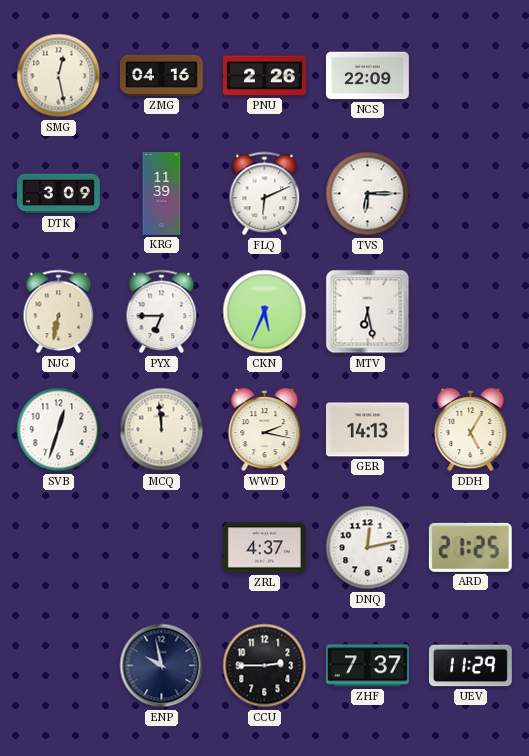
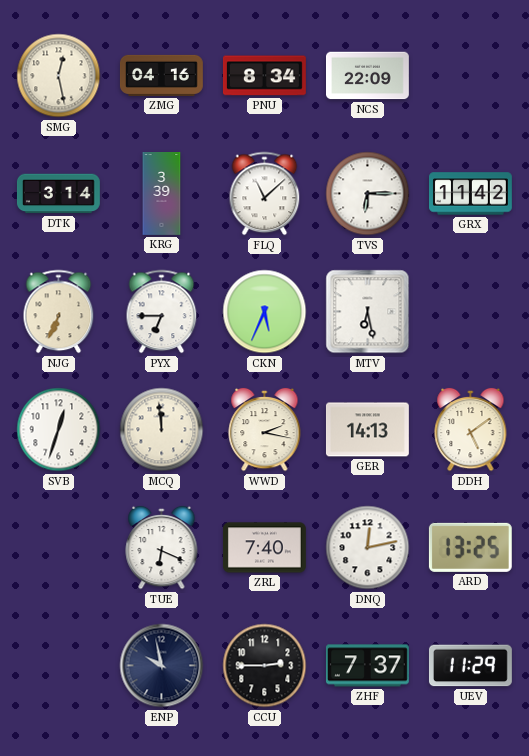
PNU: 2:26 -> 8:34 (264, 76)
DTK: 3:09 -> 3:14 (58, 194)
KRG: 11:39 -> 3:39 (162, 194)
FLQ: 6:11 -> 11:08 (265, 194)
GRX: none -> 11:42 (471, 194)
NJG: 6:32 -> 6:34 (59, 312)
DDH: 5:05 -> 5:09 (471, 430)
TUE: none -> 6:19 (162, 548)
ZRL: 4:37 -> 7:40 (264, 548)
ARD: 21:25 -> 13:25 (470, 547)
